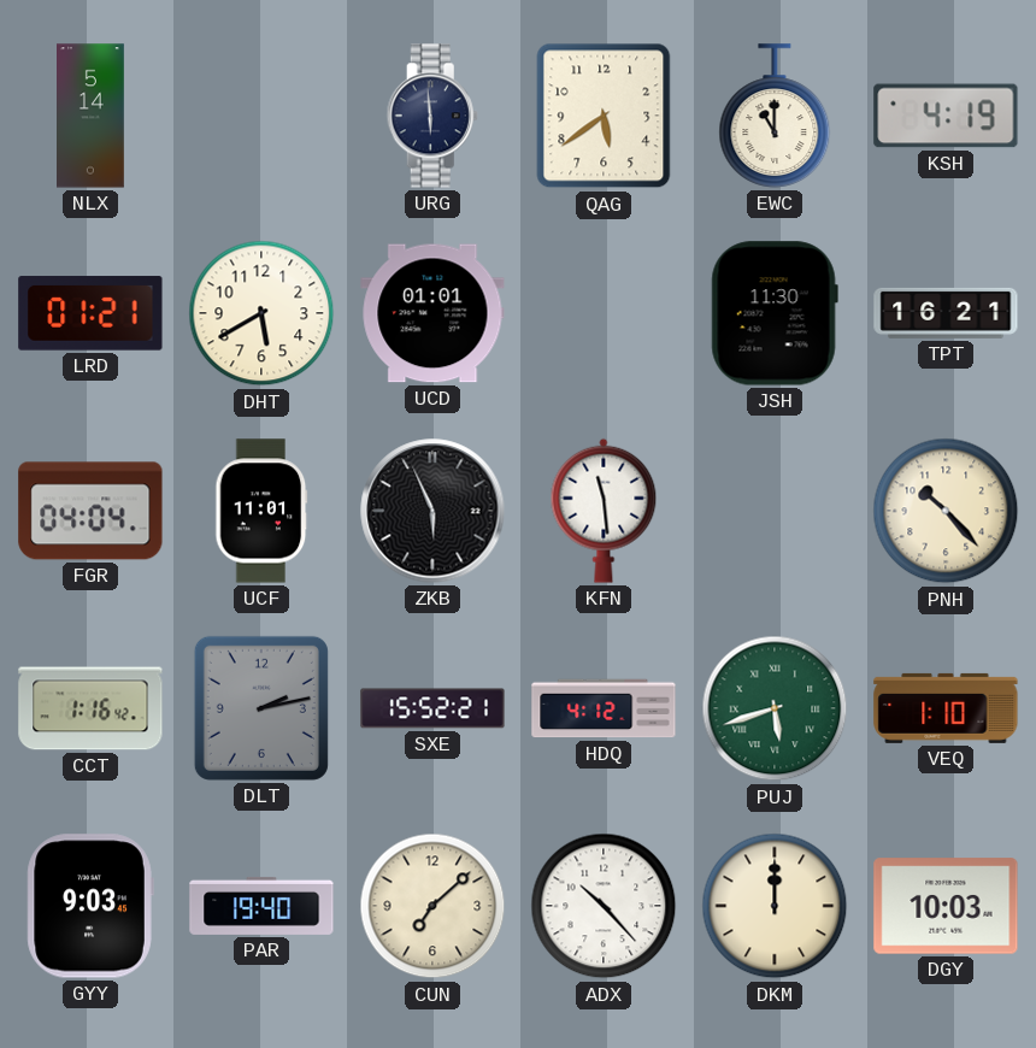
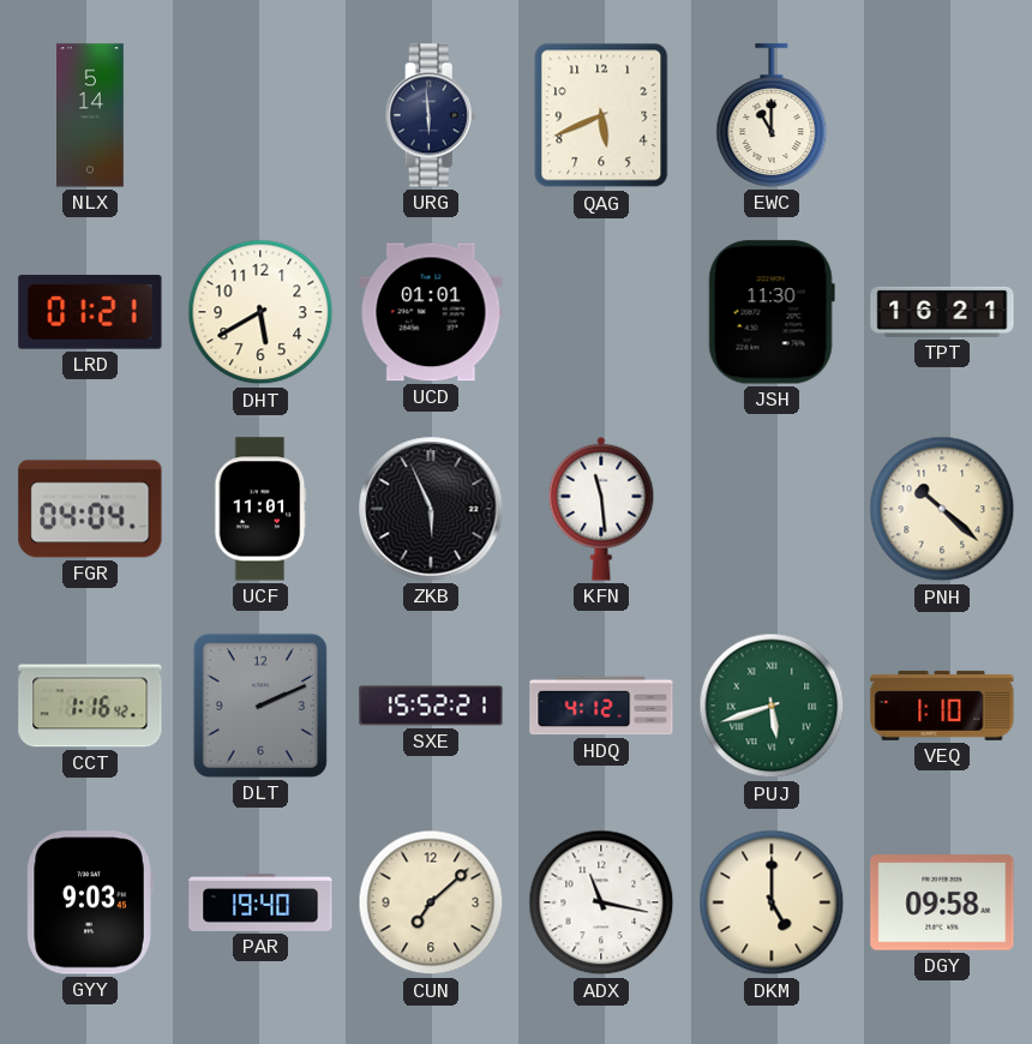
QAG: 5:39 -> 5:41 (601, 115)
KSH: 4:19 -> none (946, 116)
PNH: 10:23 -> 10:22 (942, 509)
DLT: 2:13 -> 2:11 (260, 706)
ADX: 10:23 -> 11:17 (601, 902)
DKM: 12:00 -> 5:00 (772, 902)
DGY: 10:03 -> 09:58 (942, 902)
